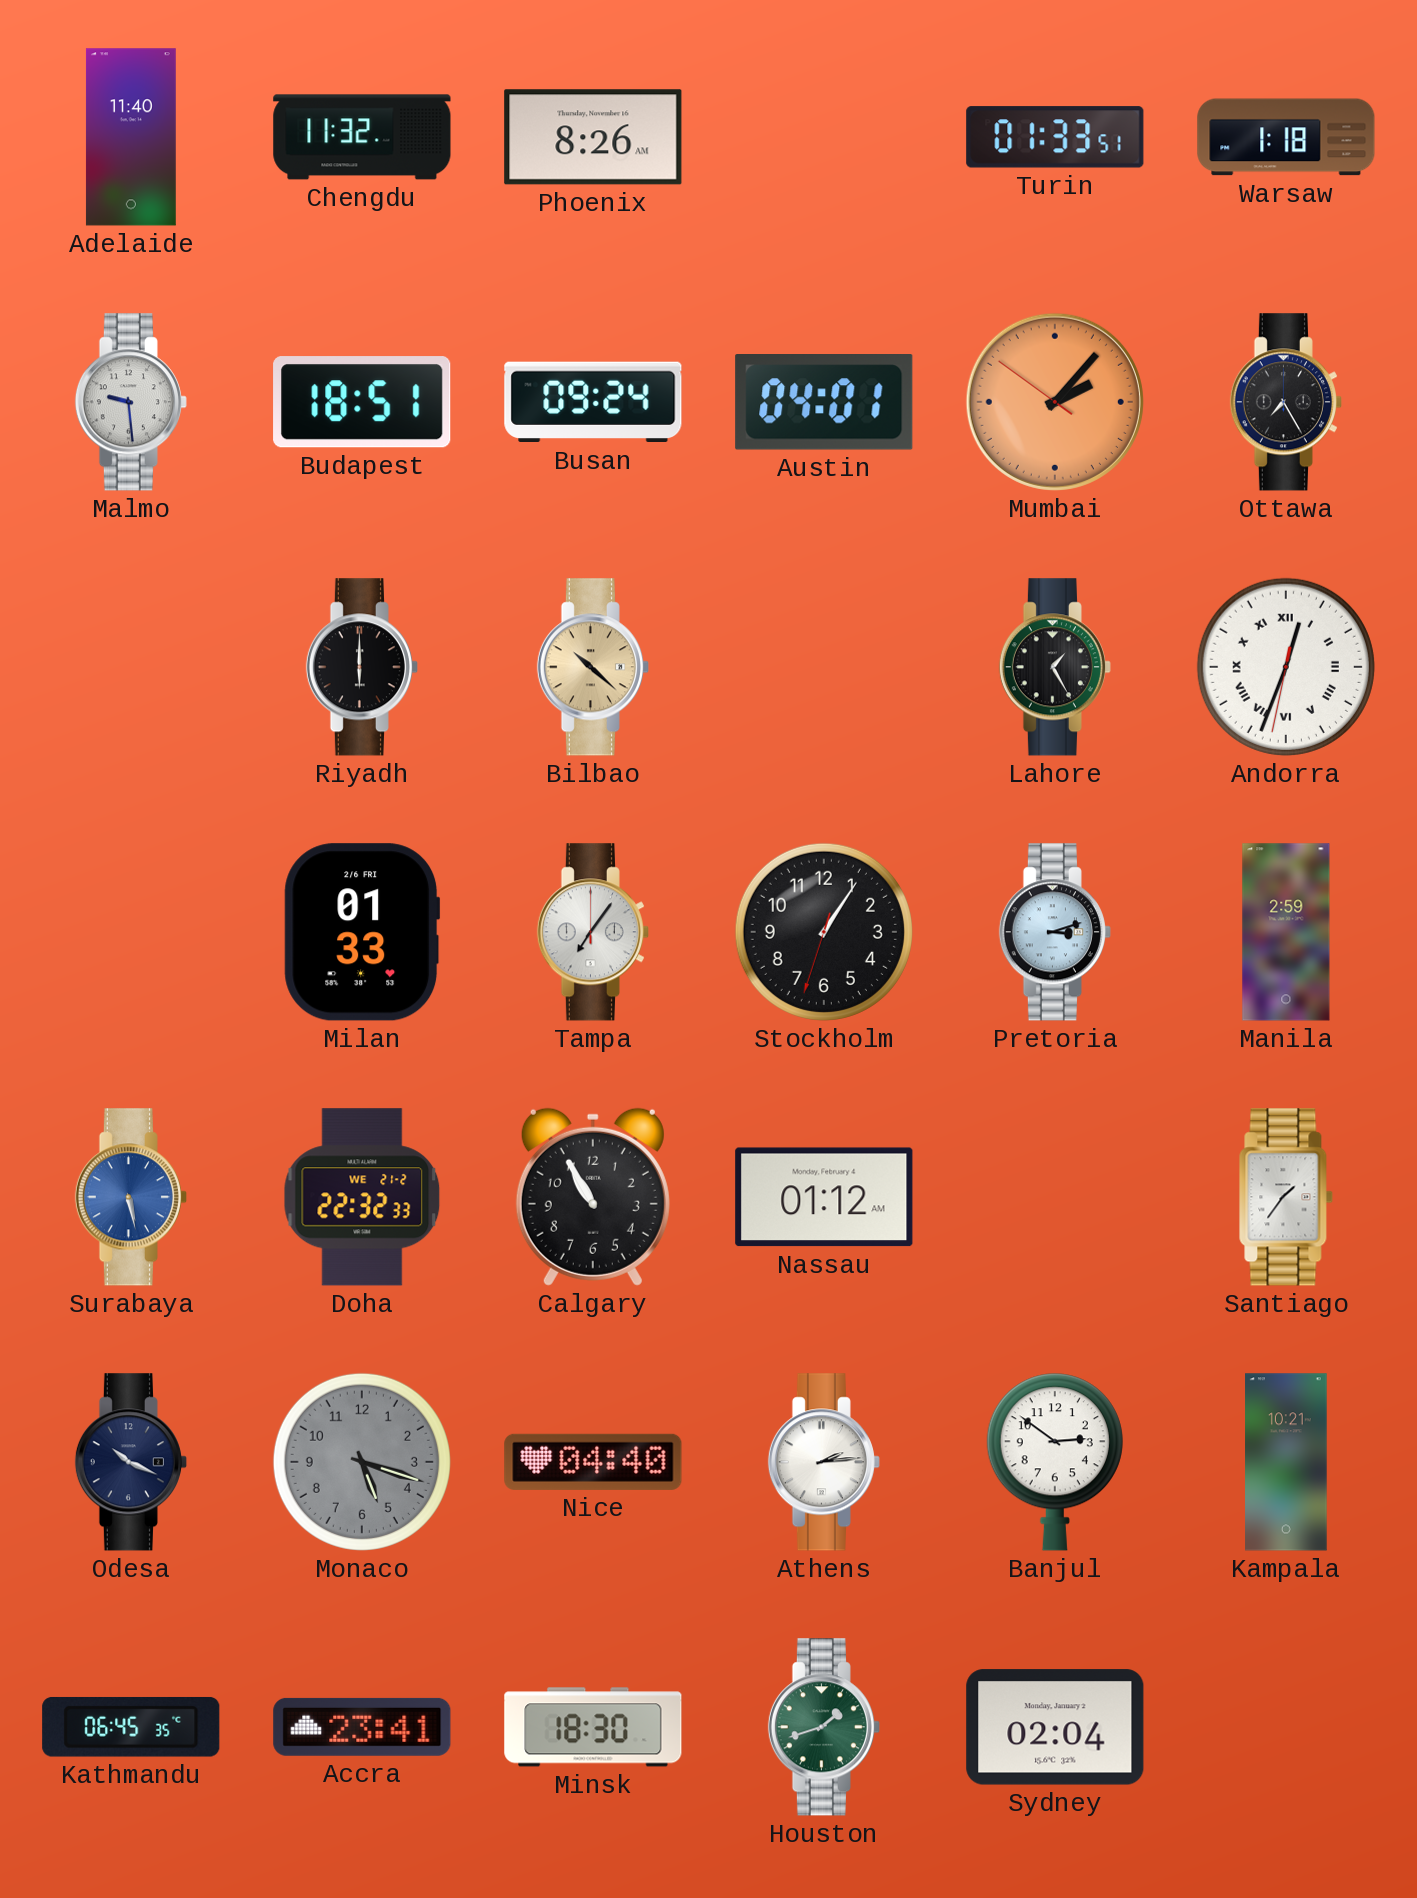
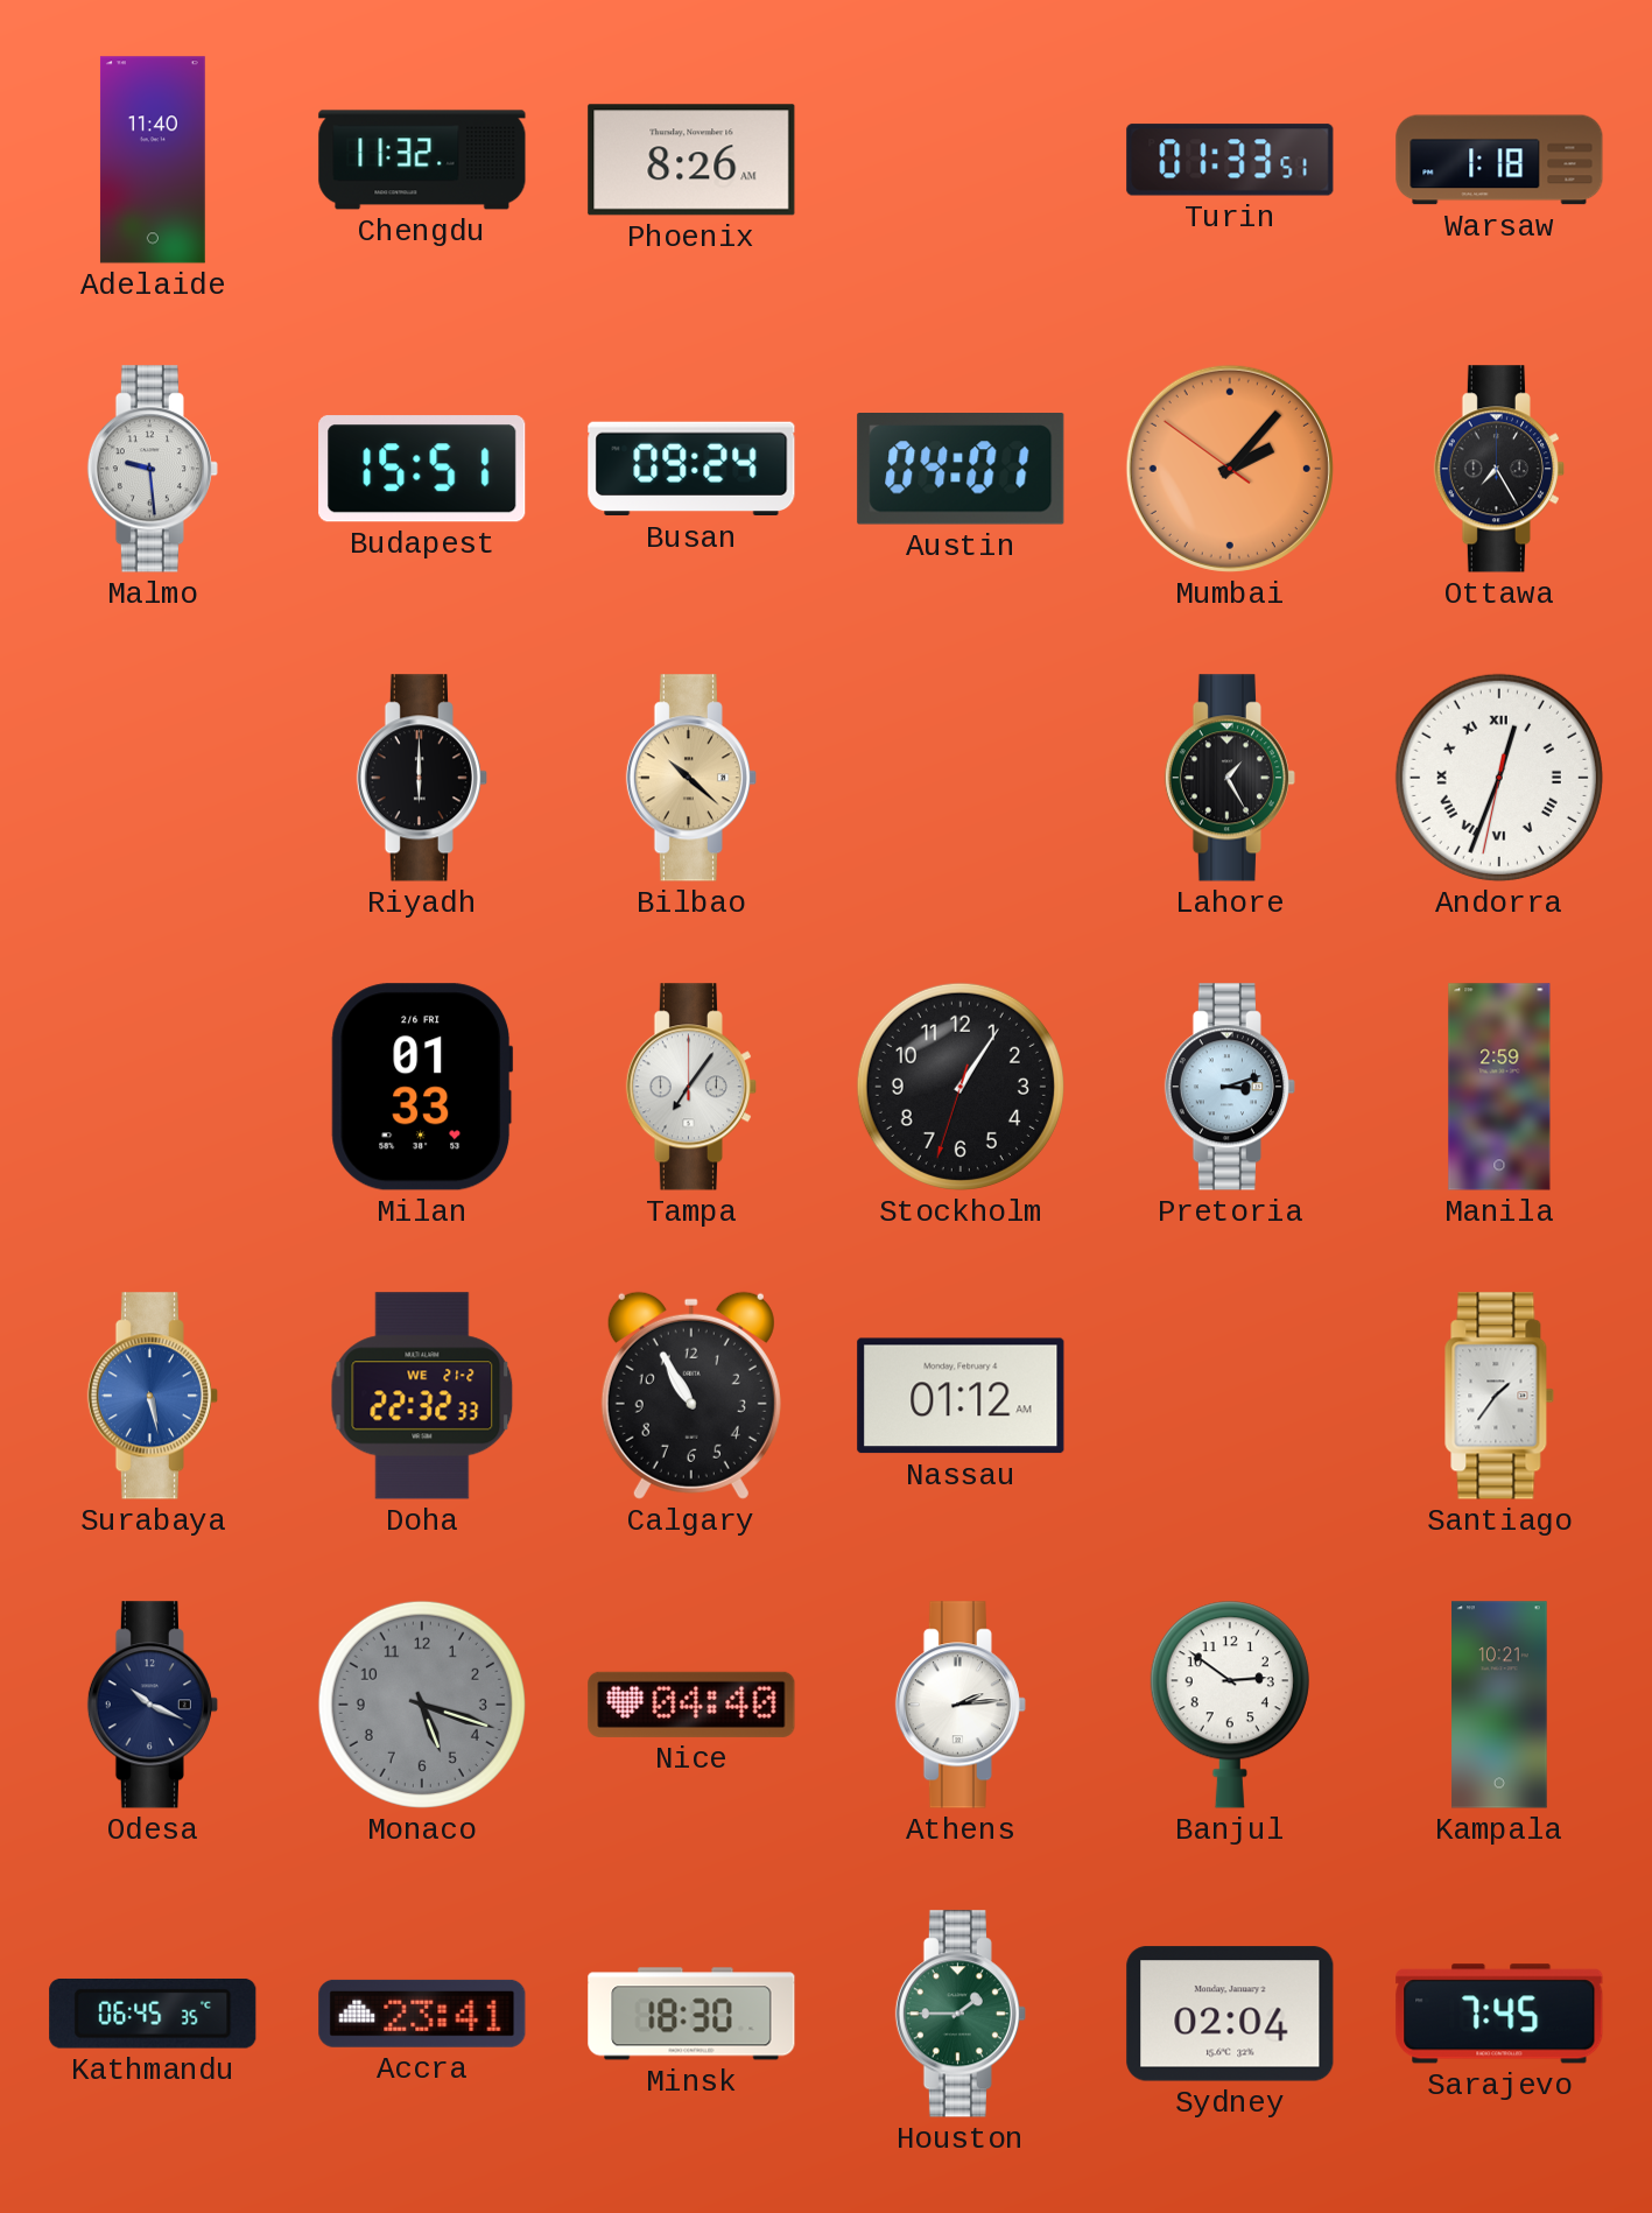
Budapest: 18:51 -> 15:51 (422, 469)
Houston: 1:42 -> 1:45 (961, 2014)
Sarajevo: none -> 7:45 (1499, 2014)
